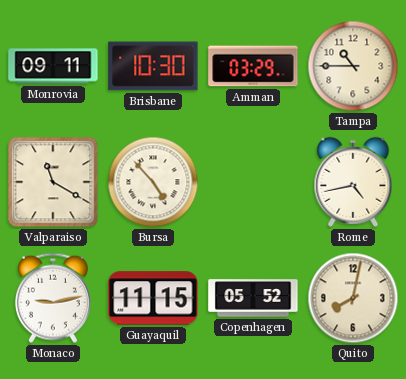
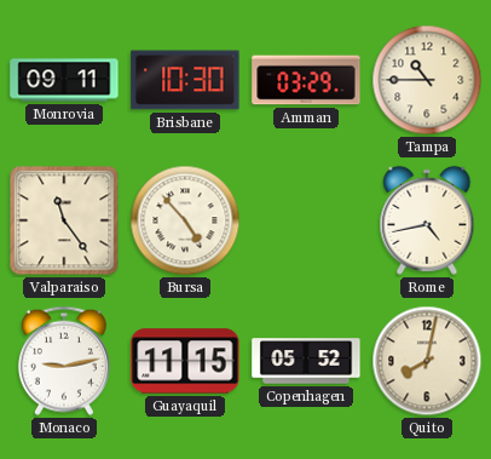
Valparaiso: 11:20 -> 11:24 (64, 220)
